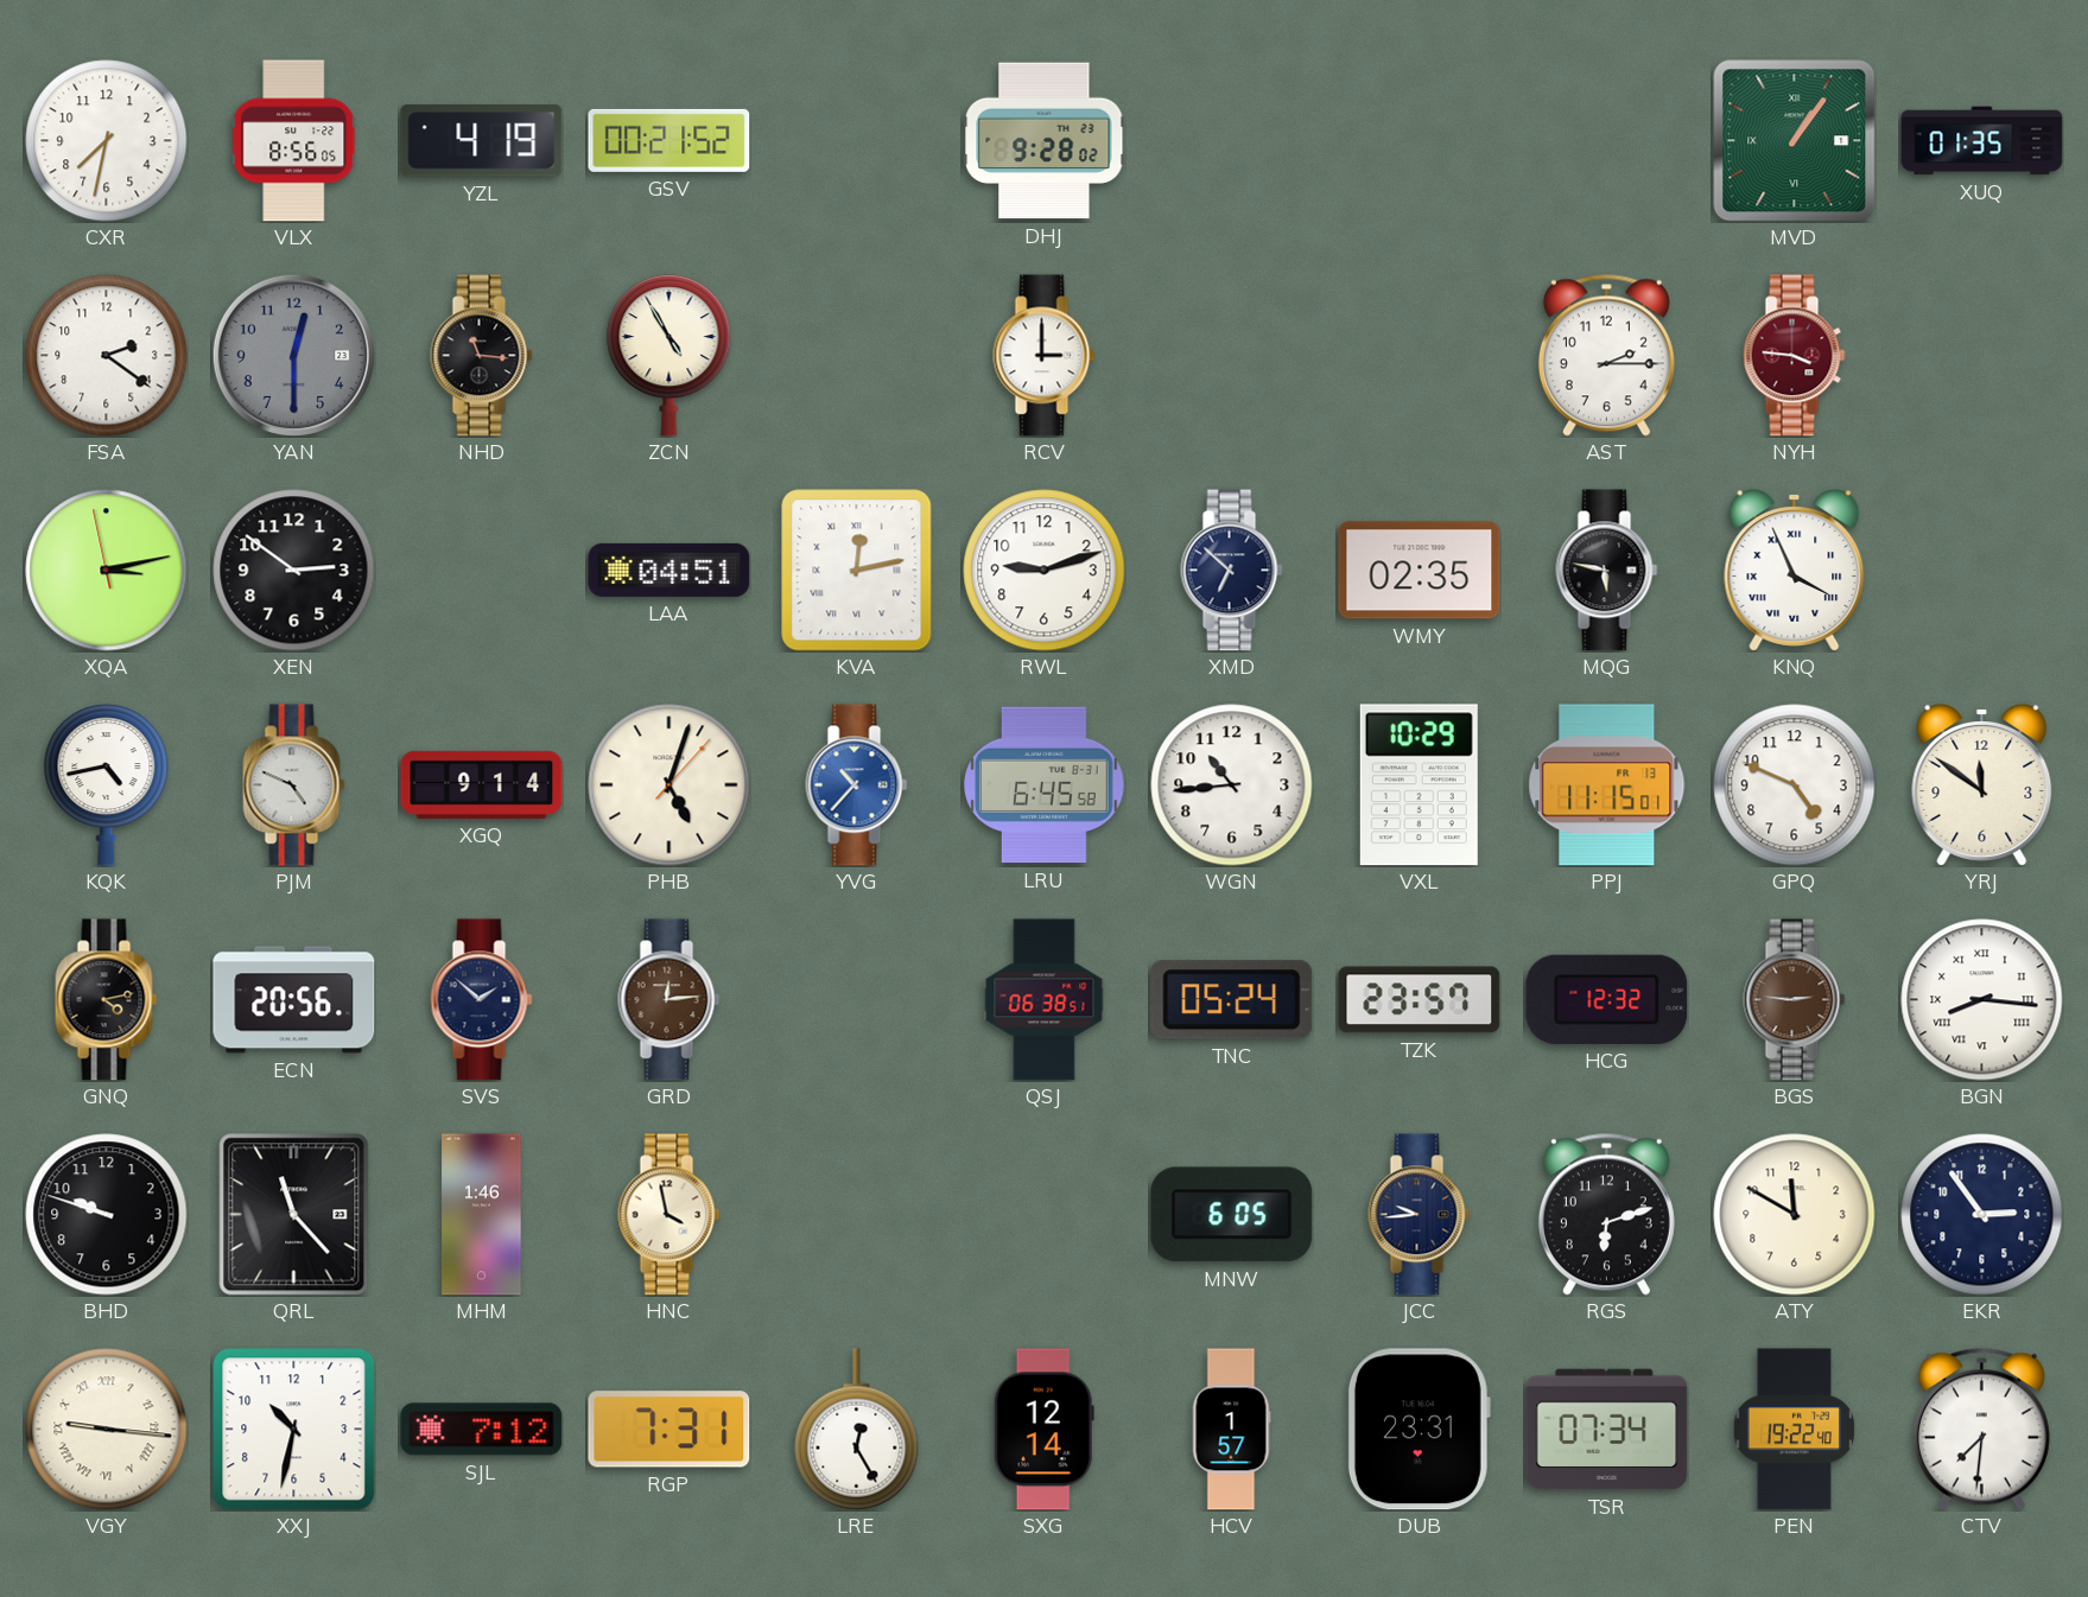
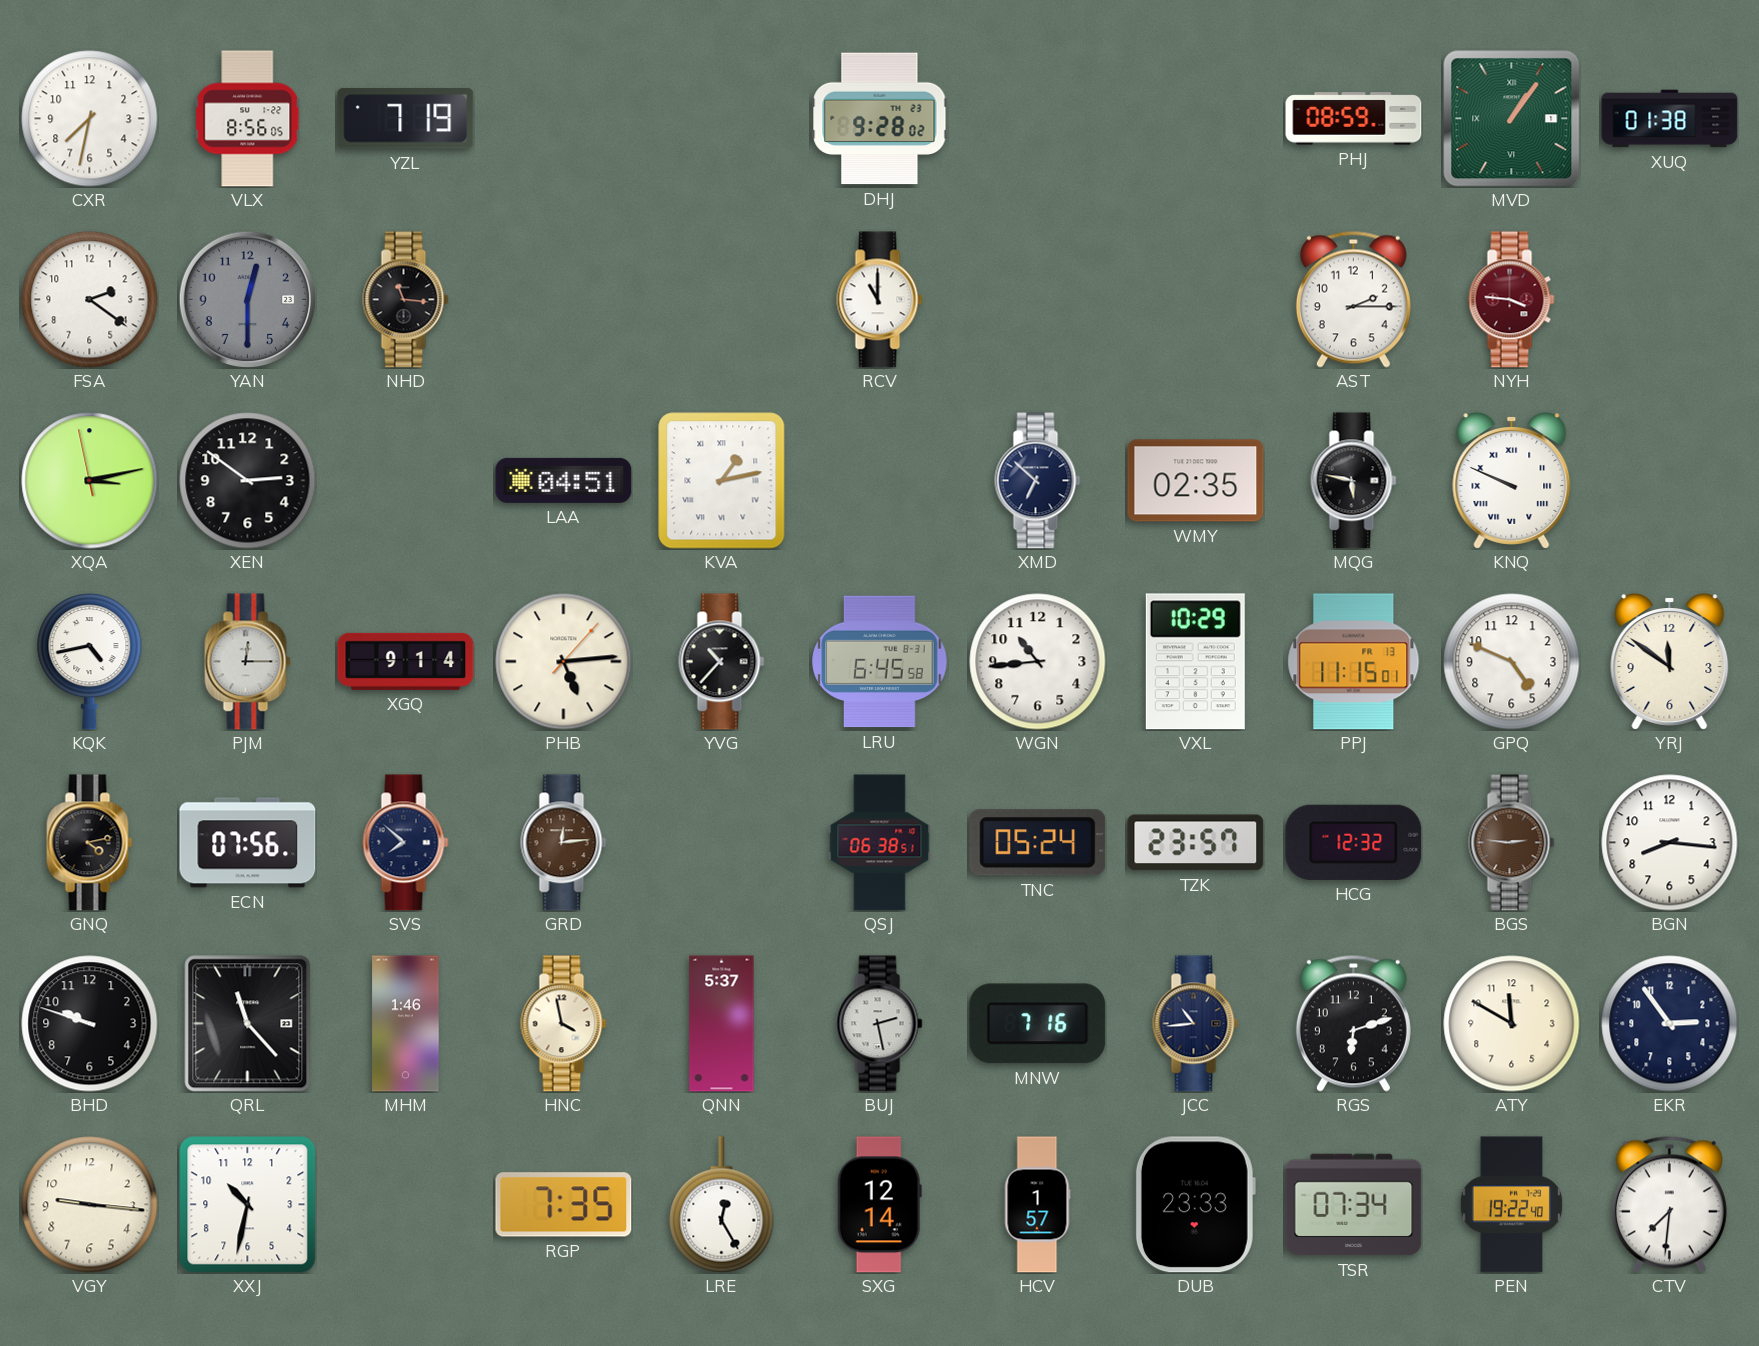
YZL: 4:19 -> 7:19 (406, 119)
GSV: 00:21 -> none (669, 140)
PHJ: none -> 08:59 (1354, 119)
XUQ: 01:35 -> 01:38 (1670, 119)
ZCN: 4:55 -> none (669, 356)
RCV: 3:00 -> 11:00 (880, 300)
KVA: 12:13 -> 1:13 (722, 481)
RWL: 9:12 -> none (1045, 571)
KNQ: 3:56 -> 9:49 (1512, 481)
PJM: 4:49 -> 12:15 (248, 662)
PHB: 5:03 -> 5:14 (564, 662)
YVG dial: blue -> black (722, 662)
ECN: 20:56 -> 07:56 (248, 843)
SVS: 1:52 -> 7:52 (406, 843)
BGN numerals: Roman -> Arabic (1670, 843)
QNN: none -> 5:37 (722, 1024)
BUJ: none -> 2:28 (880, 1024)
MNW: 6:05 -> 7:16 (1038, 1024)
JCC: 9:44 -> 10:44 (1196, 1024)
VGY numerals: Roman -> Arabic (90, 1205)
SJL: 7:12 -> none (482, 1430)
RGP: 7:31 -> 7:35 (564, 1205)
DUB: 23:31 -> 23:33 (1195, 1205)
